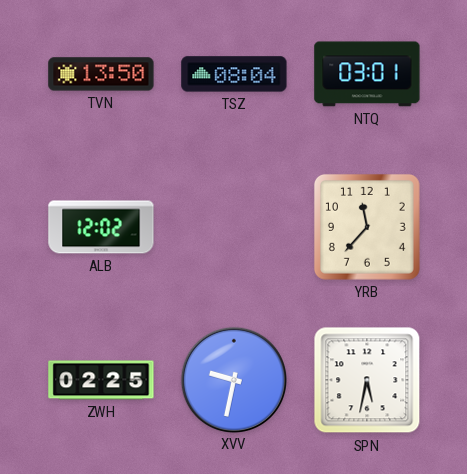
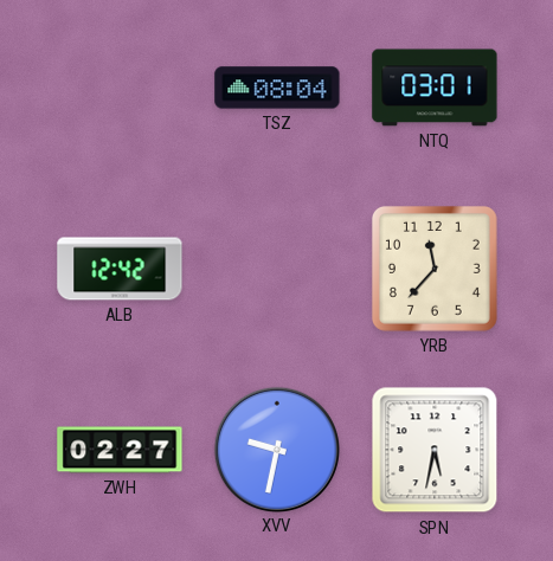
TVN: 13:50 -> none (101, 74)
ALB: 12:02 -> 12:42 (120, 269)
ZWH: 02:25 -> 02:27 (120, 450)
